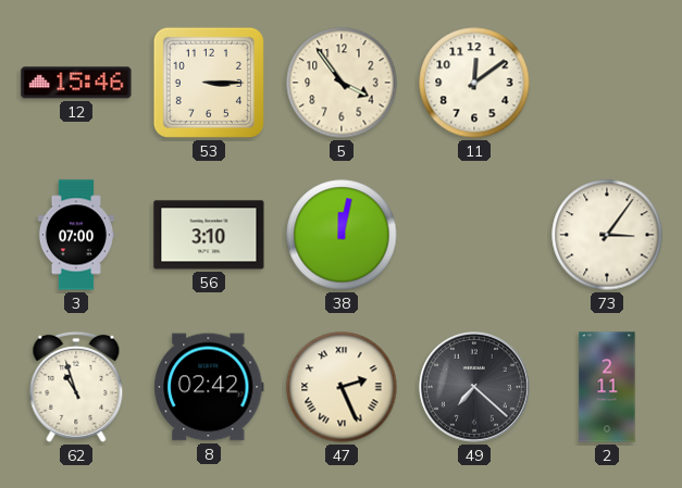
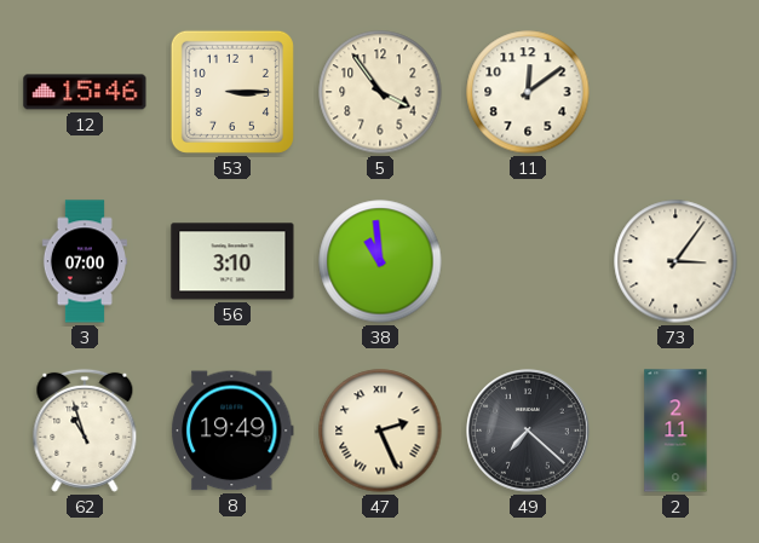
38: 12:02 -> 10:59 (380, 261)
8: 02:42 -> 19:49 (232, 431)
